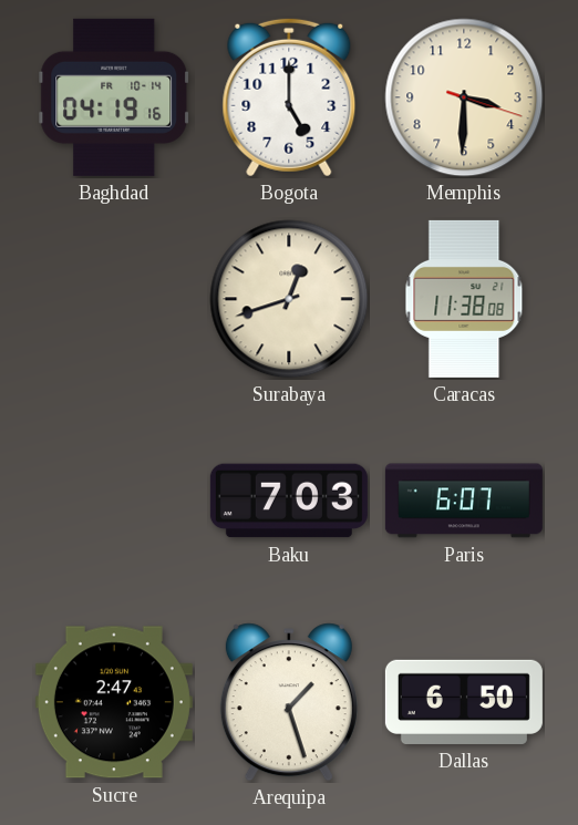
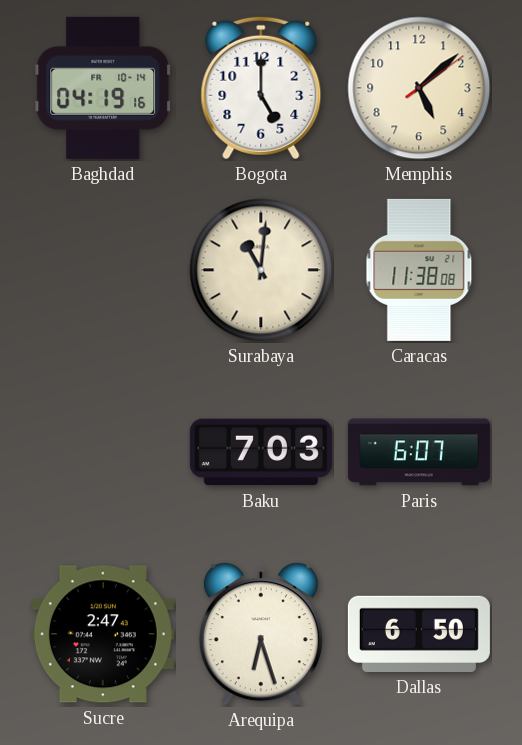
Memphis: 3:30 -> 5:08 (419, 88)
Surabaya: 12:42 -> 11:01 (261, 270)
Arequipa: 1:27 -> 6:27 (261, 634)
